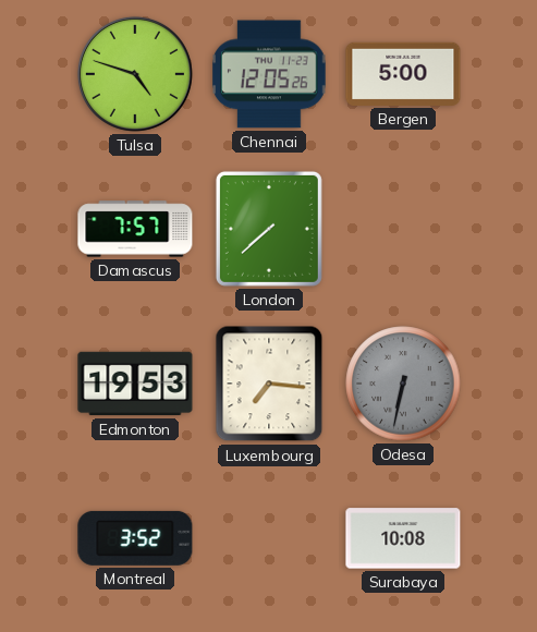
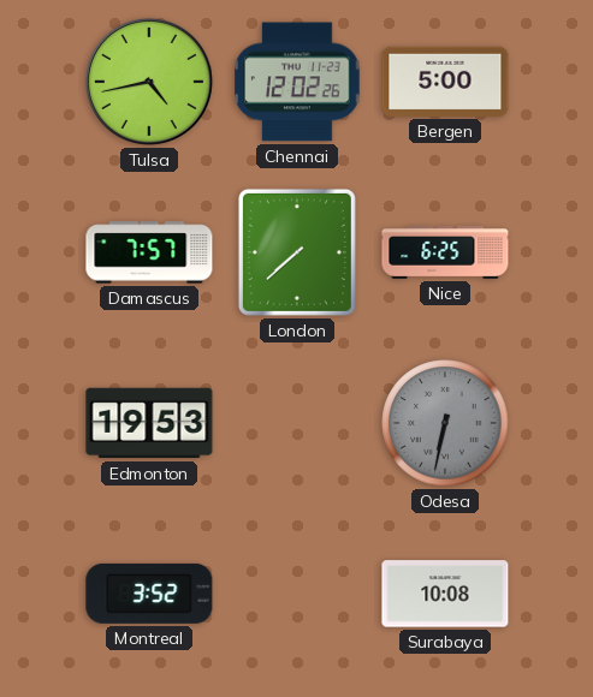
Tulsa: 4:48 -> 4:43 (149, 82)
Chennai: 12:05 -> 12:02 (297, 82)
Nice: none -> 6:25 (445, 254)
Luxembourg: 7:16 -> none (269, 384)
